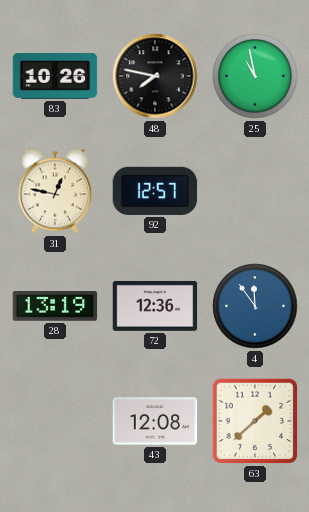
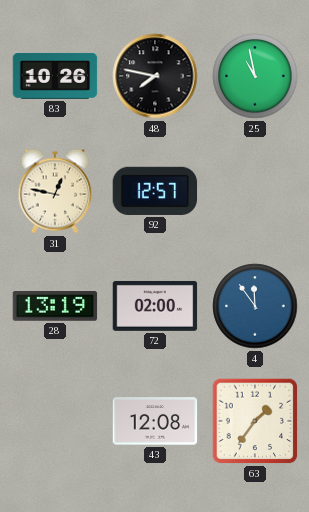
72: 12:36 -> 02:00 (155, 306)
63: 1:38 -> 1:36 (255, 421)
